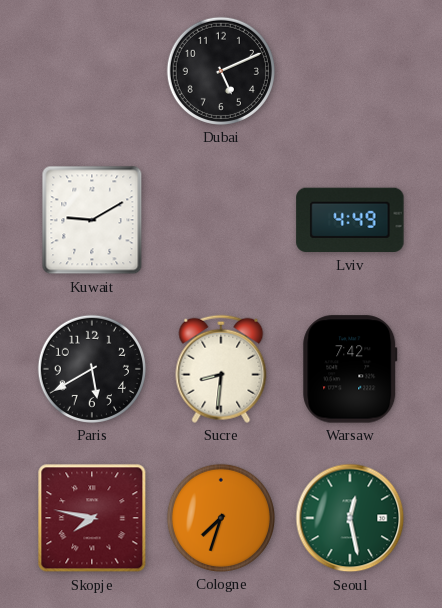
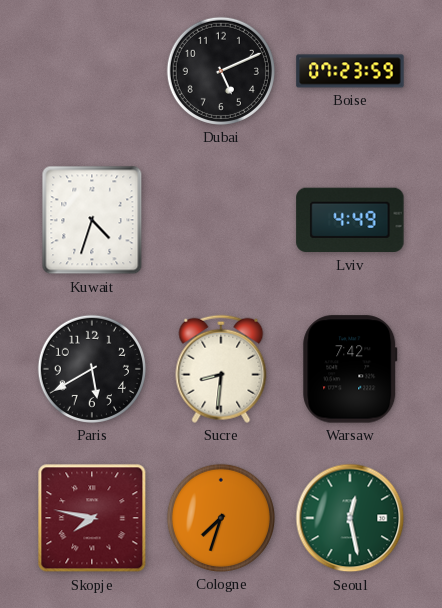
Boise: none -> 07:23 (350, 71)
Kuwait: 9:10 -> 4:33 (92, 220)
